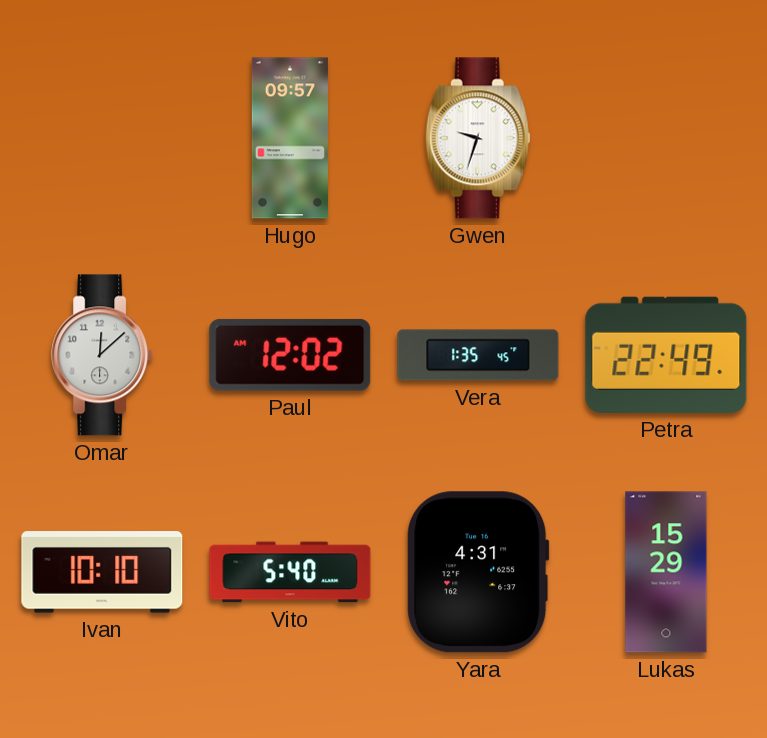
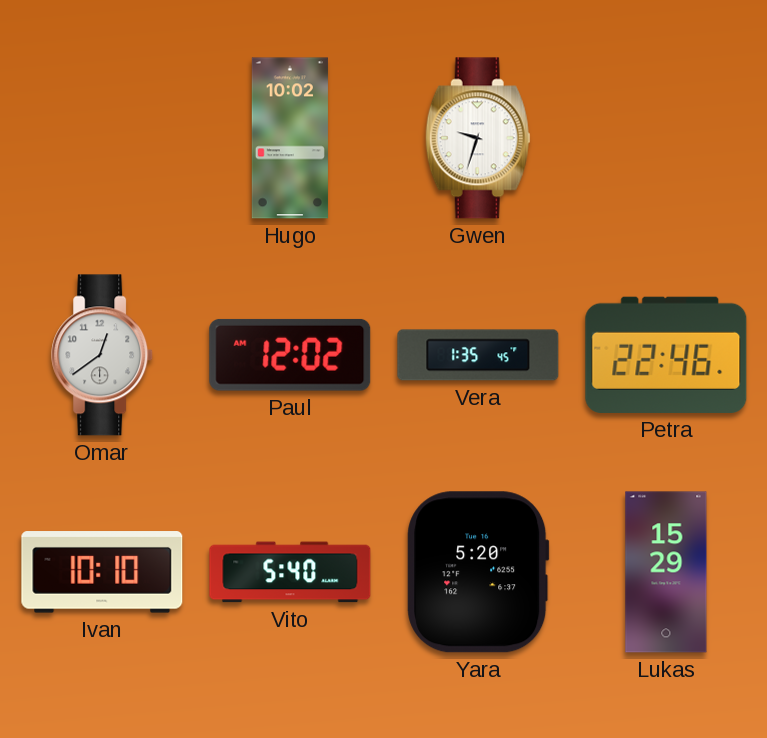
Hugo: 09:57 -> 10:02 (290, 138)
Omar: 12:08 -> 12:39 (103, 355)
Petra: 22:49 -> 22:46 (666, 355)
Yara: 4:31 -> 5:20 (478, 572)
